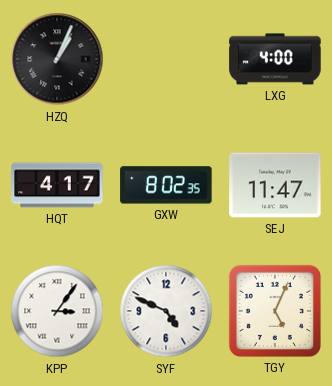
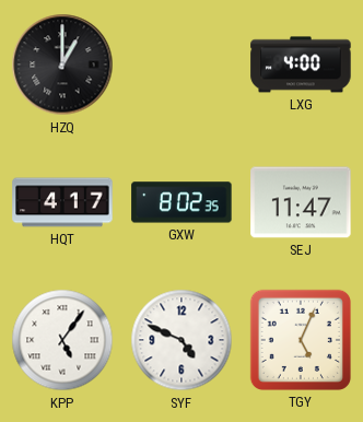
HZQ: 1:04 -> 1:00 (62, 65)
KPP: 3:06 -> 5:06 (62, 340)
